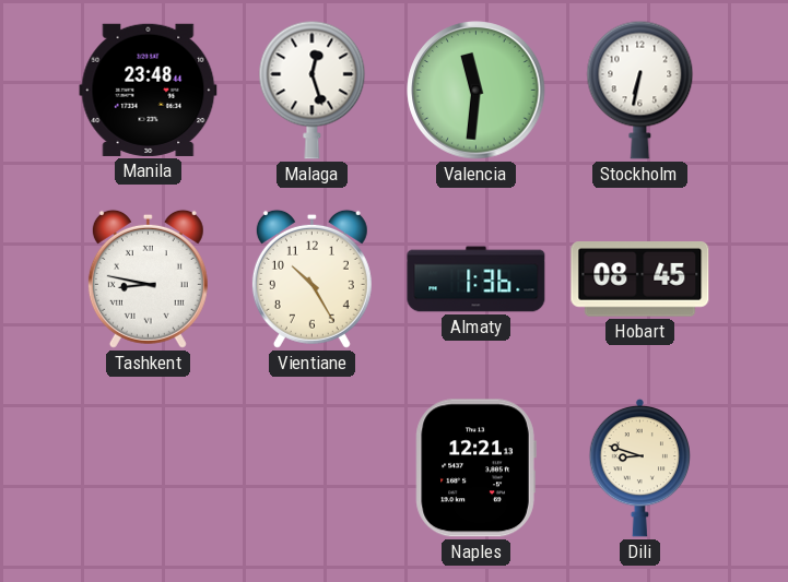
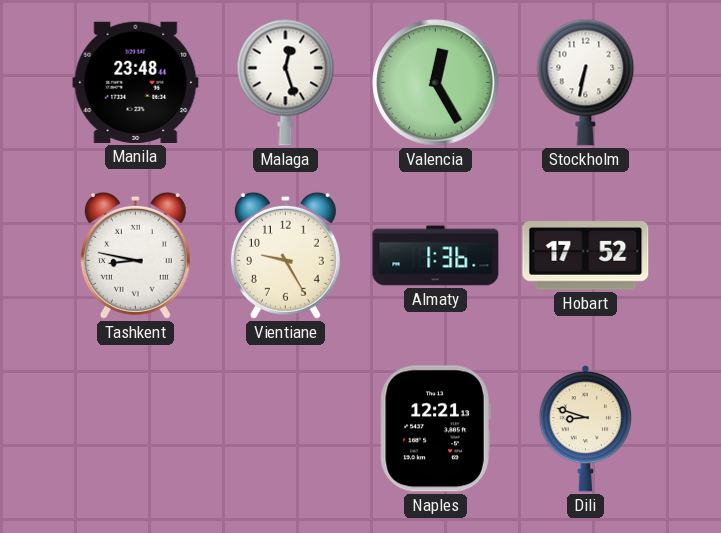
Valencia: 11:31 -> 12:25 (436, 83)
Vientiane: 10:25 -> 9:25 (285, 255)
Hobart: 08:45 -> 17:52 (586, 256)
